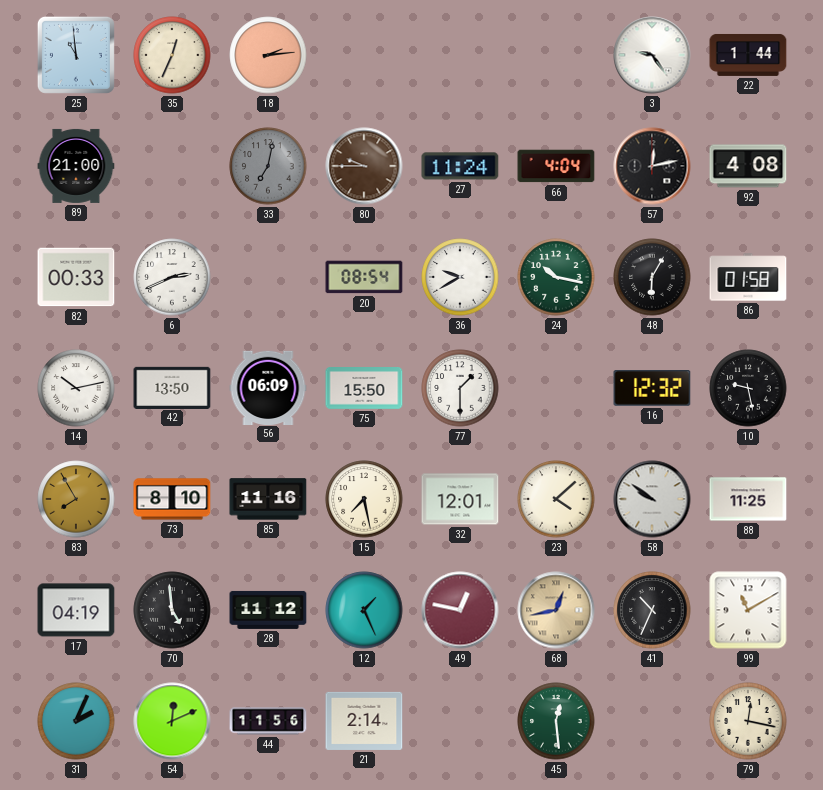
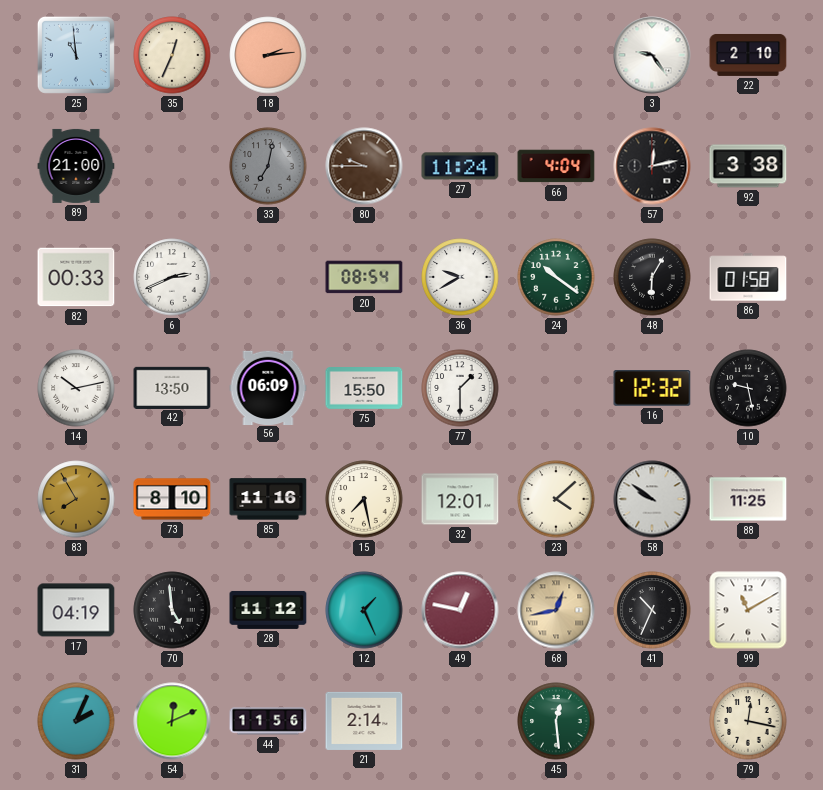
22: 1:44 -> 2:10 (748, 55)
92: 4:08 -> 3:38 (748, 166)
24: 10:17 -> 10:21 (556, 277)
